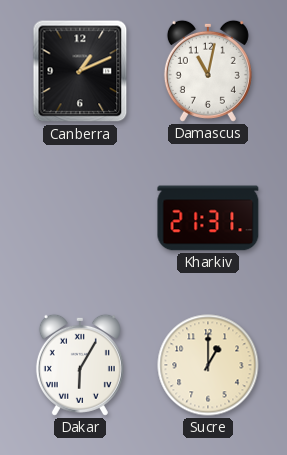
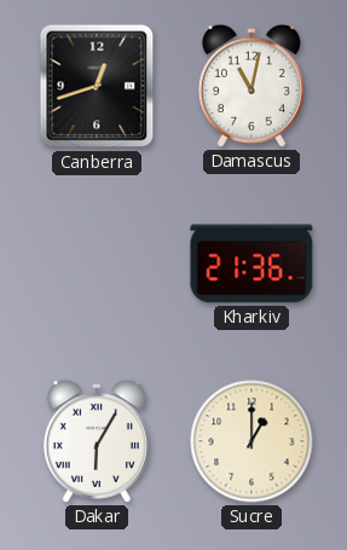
Canberra: 1:11 -> 12:42 (97, 86)
Kharkiv: 21:31 -> 21:36 (251, 264)
